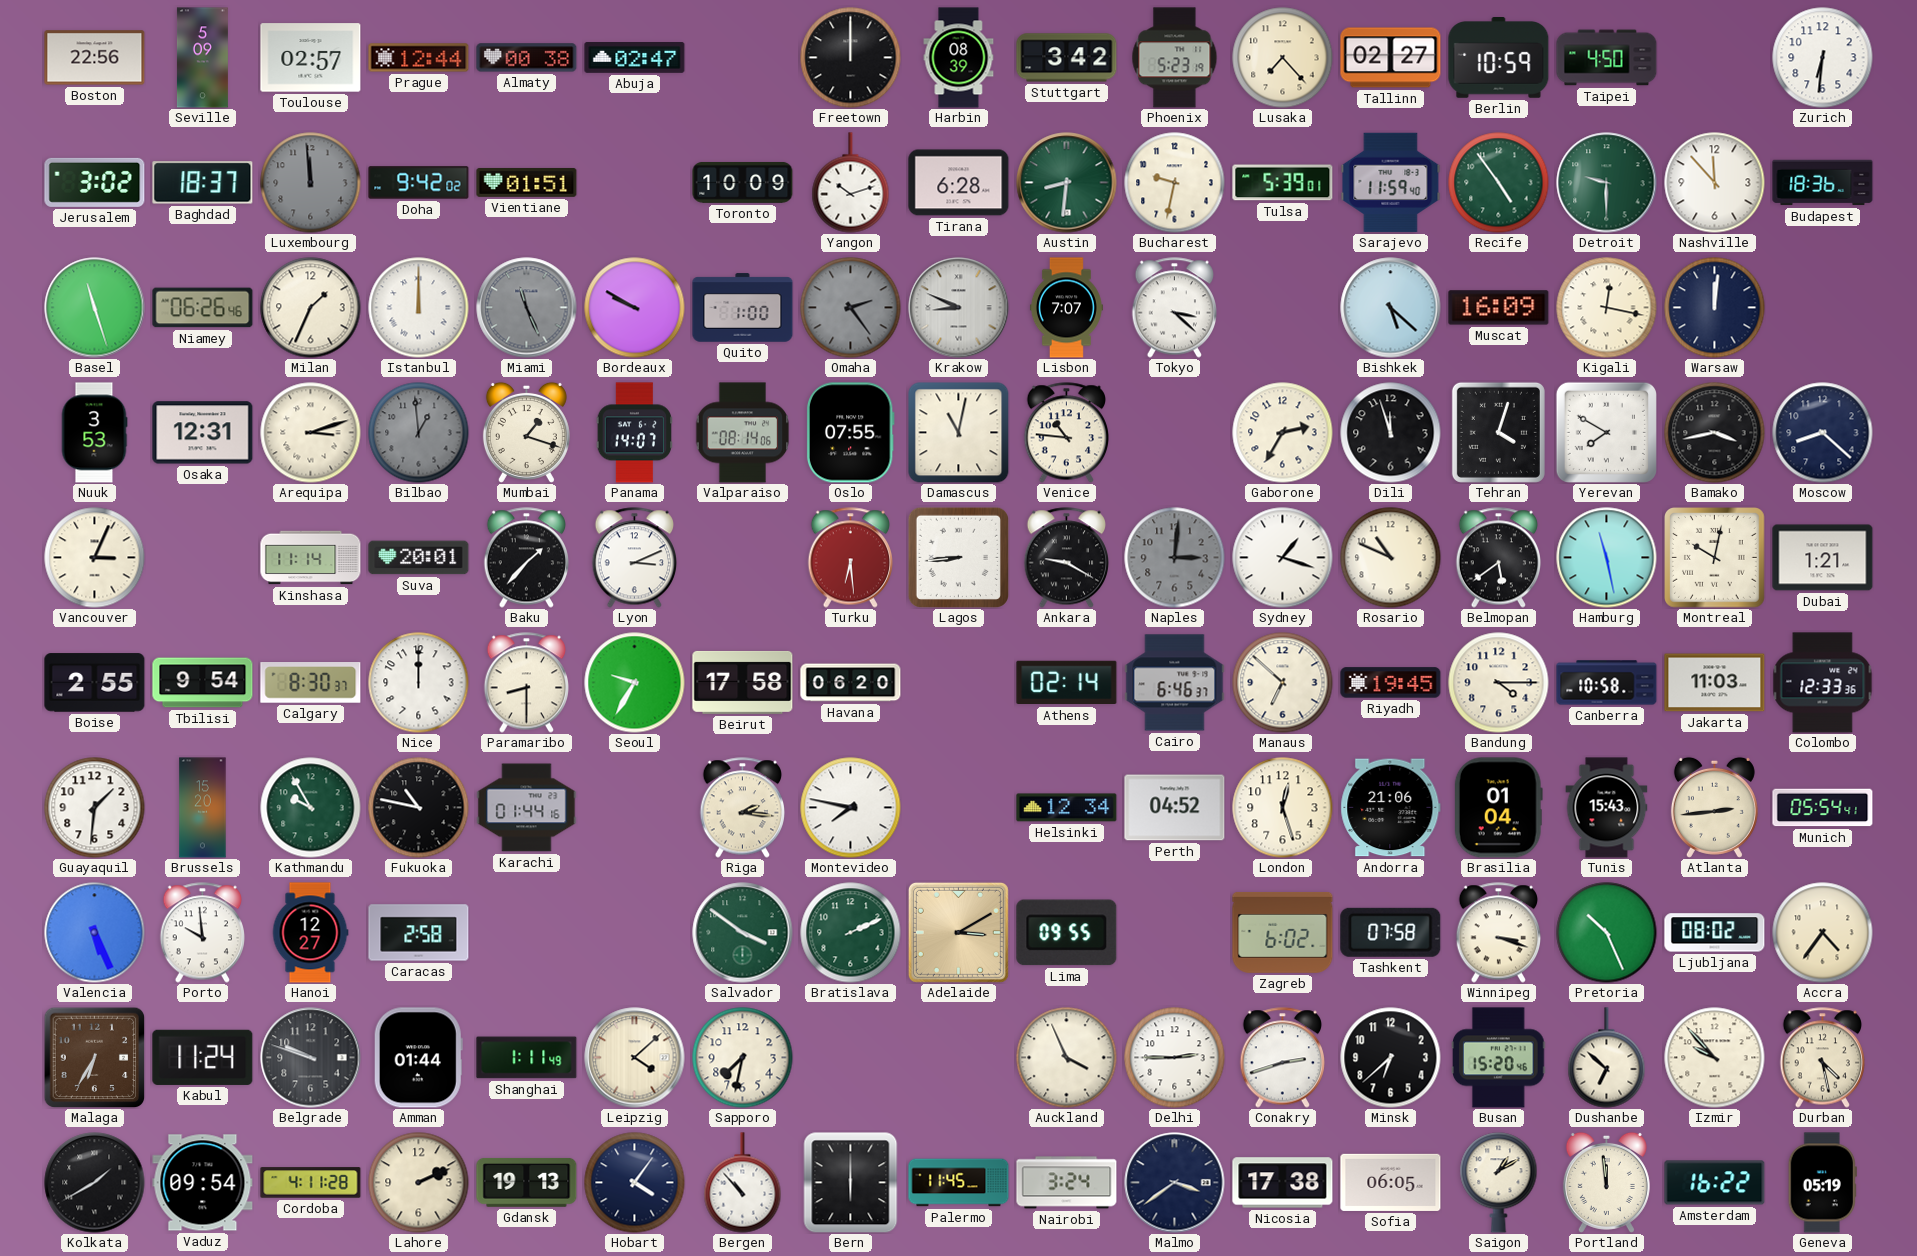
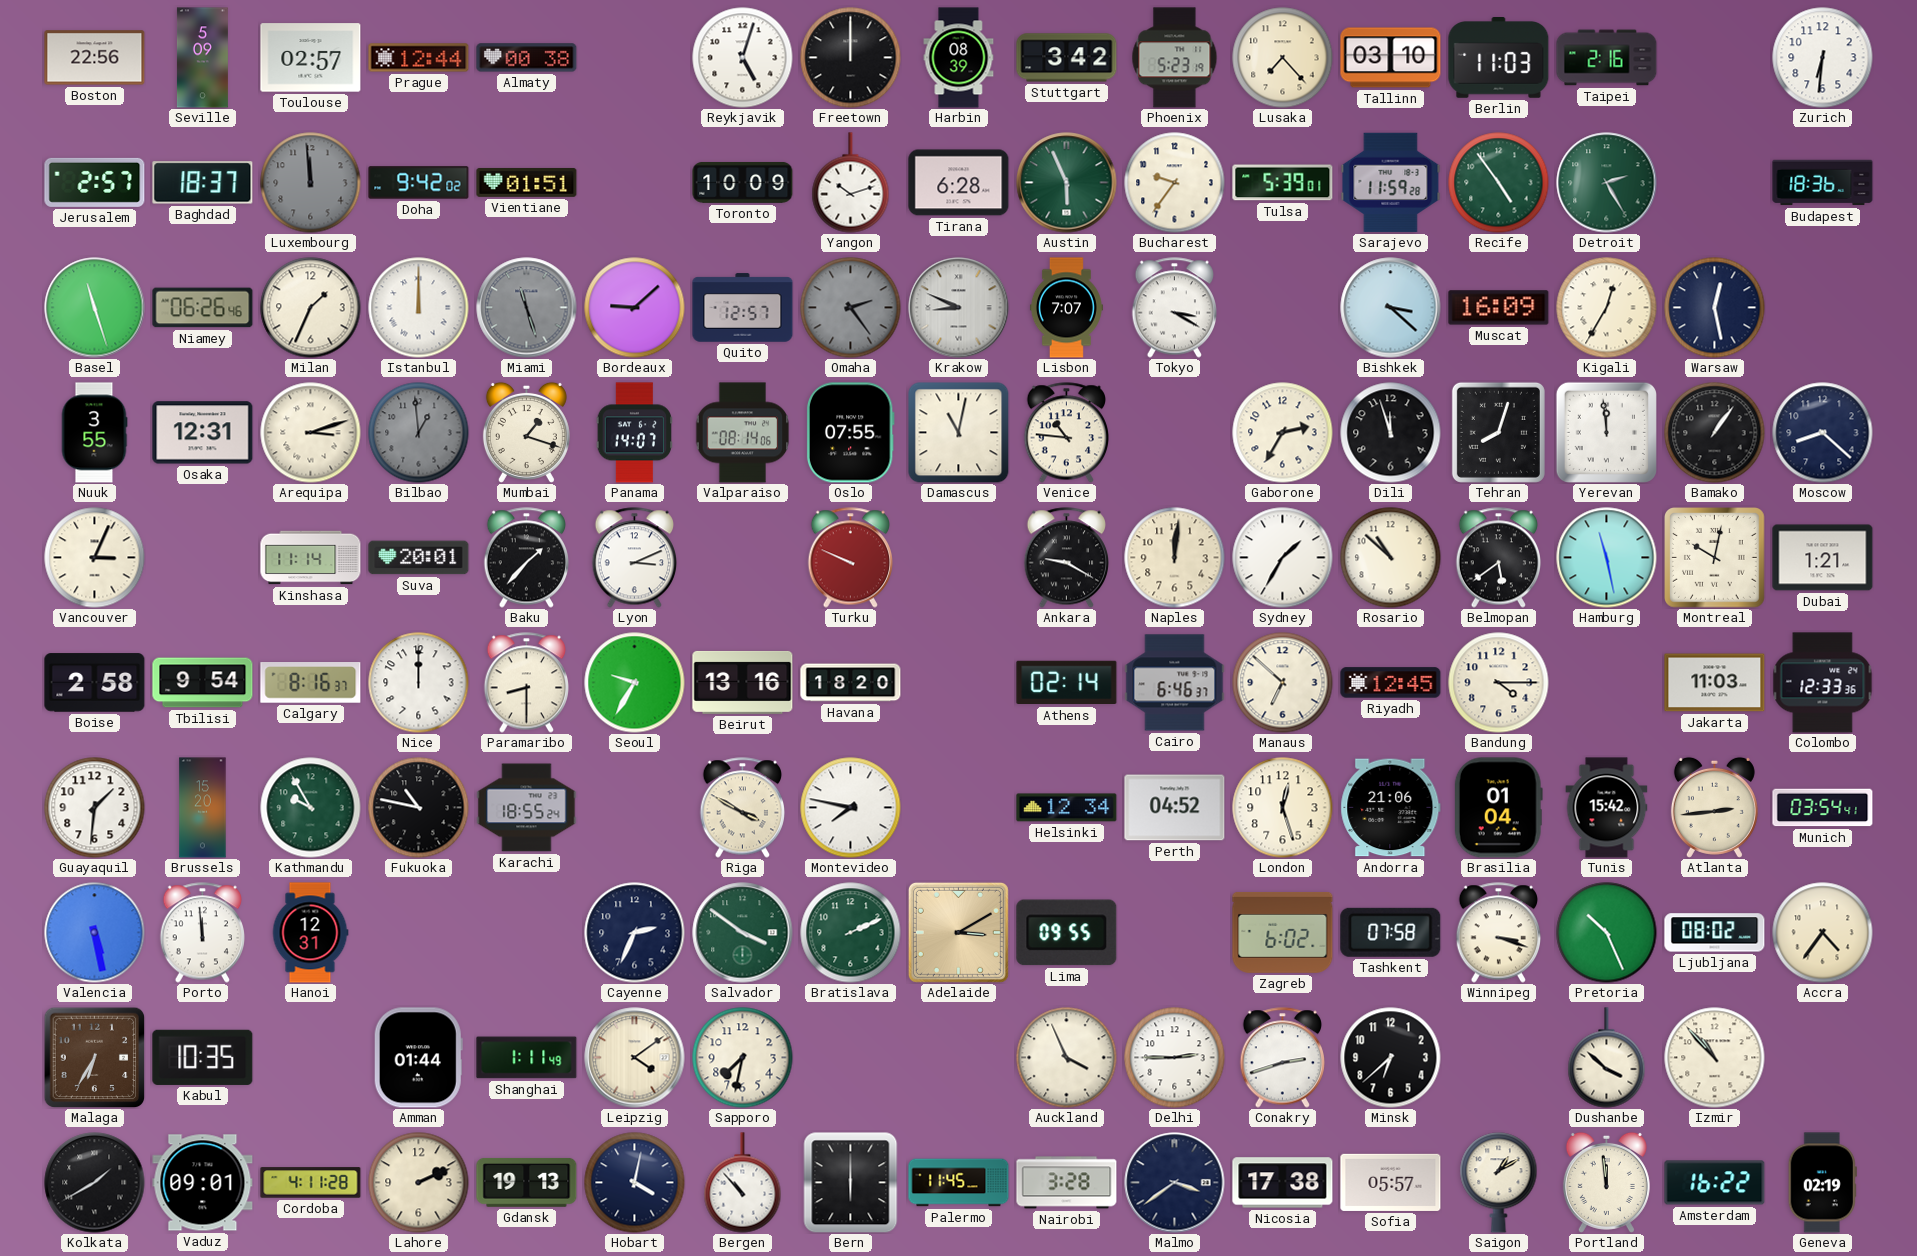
Abuja: 02:47 -> none (635, 58)
Reykjavik: none -> 5:03 (743, 58)
Tallinn: 02:27 -> 03:10 (1391, 58)
Berlin: 10:59 -> 11:03 (1499, 58)
Taipei: 4:50 -> 2:16 (1607, 58)
Jerusalem: 3:02 -> 2:57 (95, 182)
Austin: 8:31 -> 5:56 (1067, 183)
Bucharest: 9:32 -> 9:36 (1175, 183)
Sarajevo: 11:59:40 -> 11:59:28 (1391, 182)
Detroit: 9:30 -> 2:25 (1607, 183)
Nashville: 11:53 -> none (1715, 183)
Miami: 11:26 -> 11:27 (527, 308)
Bordeaux: 9:50 -> 9:08 (635, 308)
Quito: 1:00 -> 12:57 (743, 308)
Tokyo: 3:22 -> 3:20 (1174, 308)
Bishkek: 5:22 -> 3:22 (1391, 308)
Kigali: 12:17 -> 12:35 (1607, 308)
Warsaw: 12:01 -> 12:28 (1715, 308)
Nuuk: 3:53 -> 3:55 (94, 433)
Tehran: 4:03 -> 8:03 (1498, 432)
Yerevan: 7:50 -> 11:59 (1606, 432)
Bamako: 3:43 -> 1:06 (1715, 433)
Turku: 6:29 -> 9:49 (850, 558)
Lagos: 8:44 -> none (958, 557)
Naples: 3:01 -> 12:01 (1175, 558)
Naples dial: grey -> cream (1175, 558)
Sydney: 1:18 -> 1:35 (1283, 558)
Rosario: 10:49 -> 10:52 (1391, 558)
Boise: 2:55 -> 2:58 (95, 683)
Calgary: 8:30 -> 8:16 (311, 683)
Beirut: 17:58 -> 13:16 (743, 682)
Havana: 06:20 -> 18:20 (851, 683)
Riyadh: 19:45 -> 12:45 (1391, 683)
Canberra: 10:58 -> none (1607, 683)
Karachi: 01:44 -> 18:55 (527, 808)
Riga: 2:16 -> 3:50 (742, 808)
Tunis: 15:43 -> 15:42 (1607, 808)
Munich: 05:54 -> 03:54 (1823, 808)
Valencia: 5:26 -> 5:28 (95, 933)
Porto: 9:59 -> 11:59 (202, 933)
Hanoi: 12:27 -> 12:31 (310, 933)
Caracas: 2:58 -> none (419, 933)
Cayenne: none -> 2:34 (635, 933)
Kabul: 11:24 -> 10:35 (203, 1057)
Belgrade: 9:48 -> none (311, 1058)
Leipzig: 4:08 -> 4:09 (635, 1058)
Busan: 15:20 -> none (1499, 1058)
Dushanbe: 6:52 -> 3:52 (1607, 1058)
Izmir: 9:53 -> 10:53 (1715, 1058)
Durban: 4:28 -> none (1822, 1058)
Vaduz: 09:54 -> 09:01 (203, 1183)
Hobart: 4:06 -> 4:02 (635, 1183)
Nairobi: 3:24 -> 3:28 (1067, 1183)
Sofia: 06:05 -> 05:57 (1391, 1182)
Geneva: 05:19 -> 02:19 (1822, 1183)
